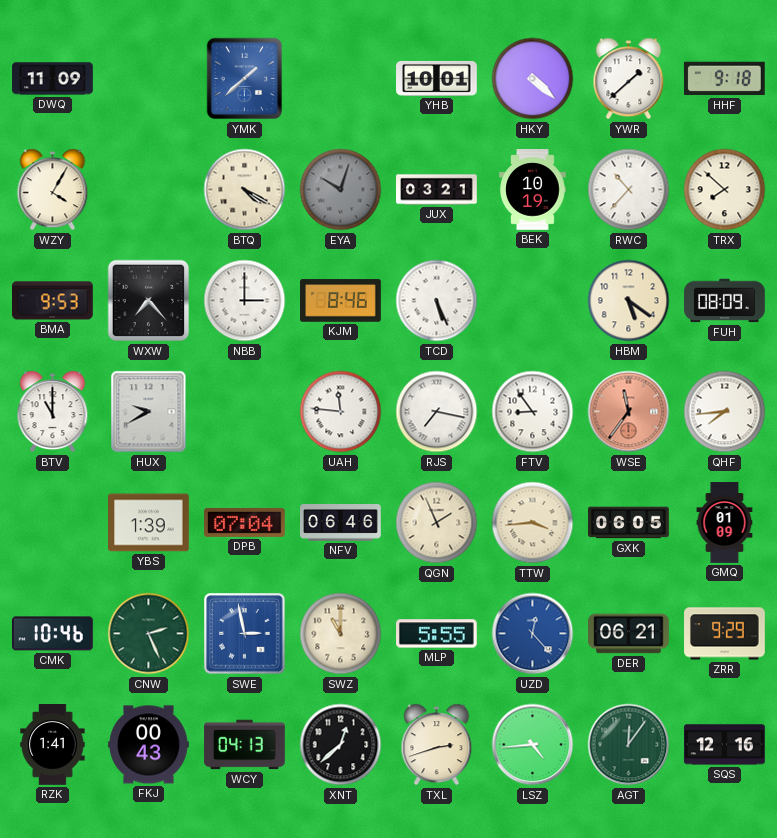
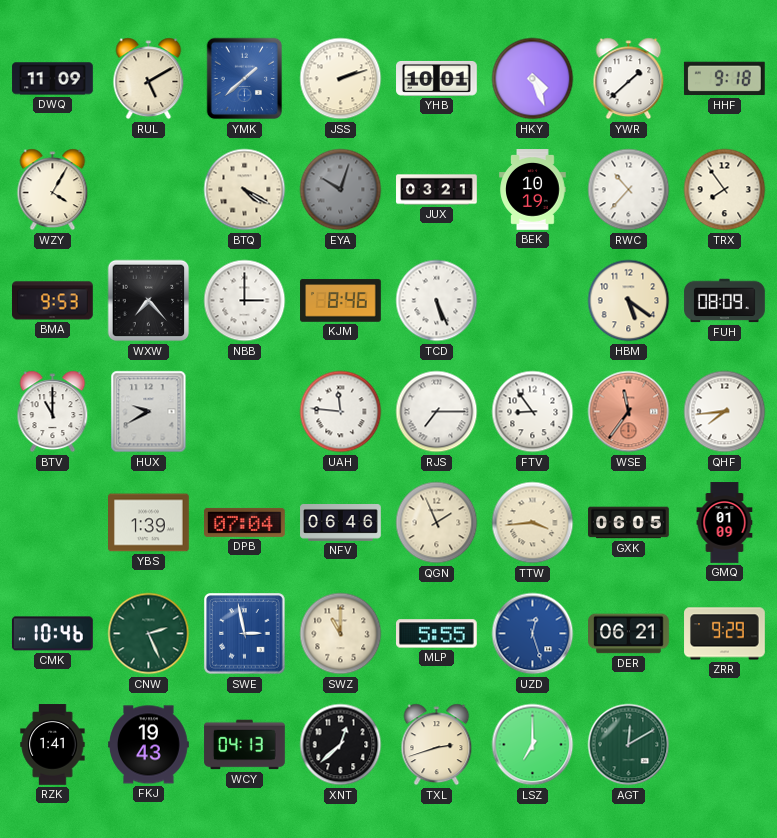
RUL: none -> 5:10 (149, 79)
JSS: none -> 2:12 (341, 79)
HKY: 4:22 -> 4:26 (533, 79)
TRX: 7:52 -> 7:54 (725, 190)
RJS: 7:17 -> 7:15 (437, 412)
UZD: 12:23 -> 12:27 (533, 634)
FKJ: 00:43 -> 19:43 (149, 745)
LSZ: 4:44 -> 7:00 (533, 745)
AGT: 12:06 -> 12:10 (629, 745)
SQS: 12:16 -> none (725, 745)
